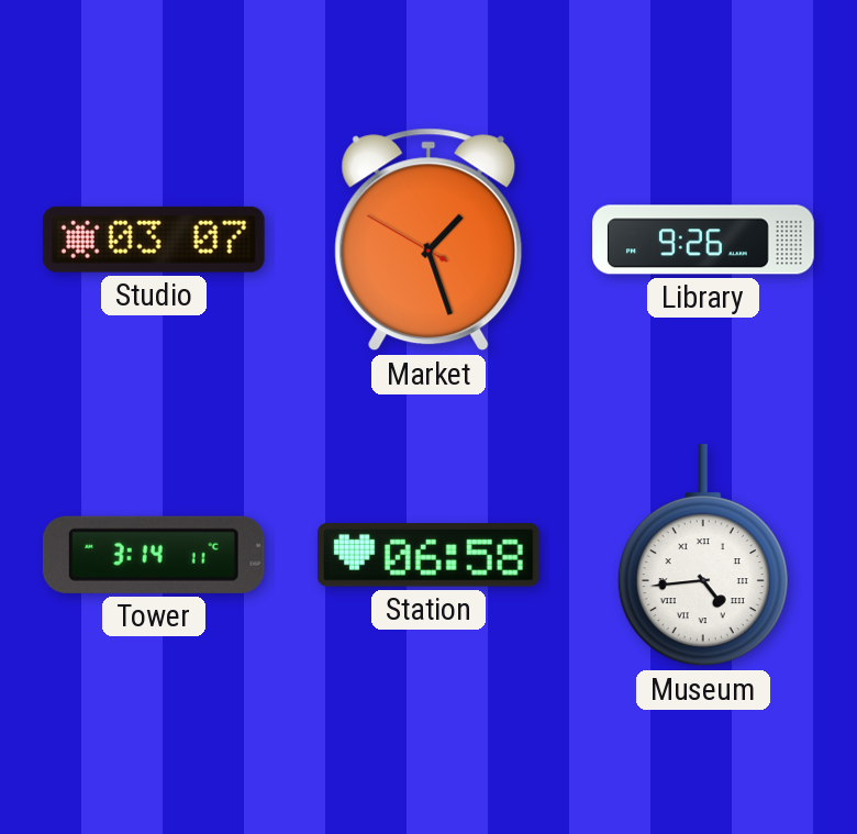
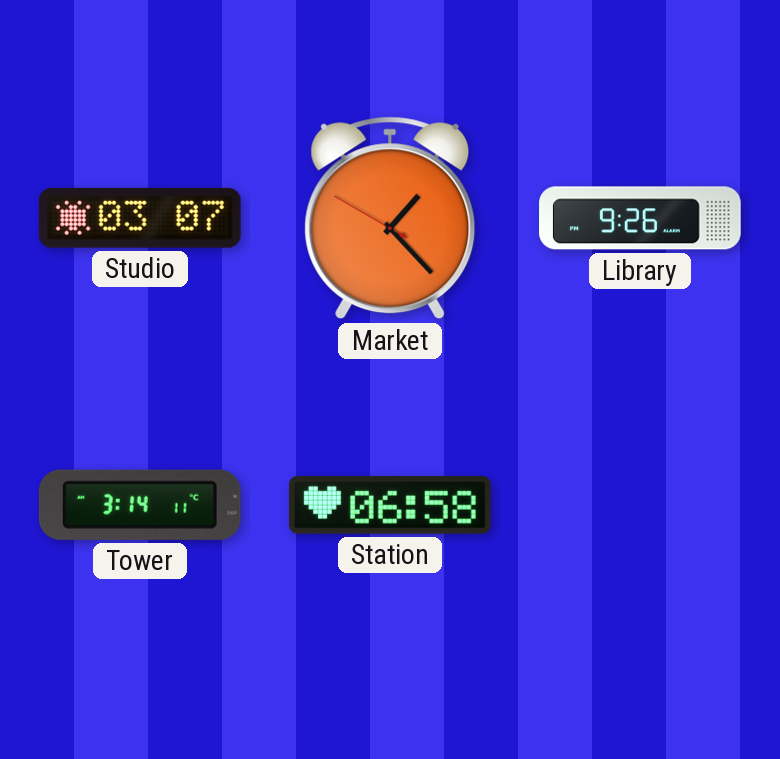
Market: 1:26 -> 1:22 (390, 218)
Museum: 4:44 -> none (703, 555)
